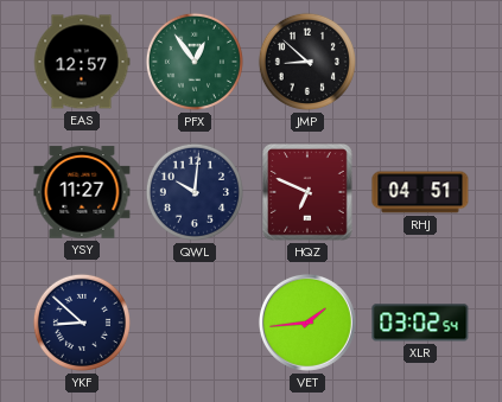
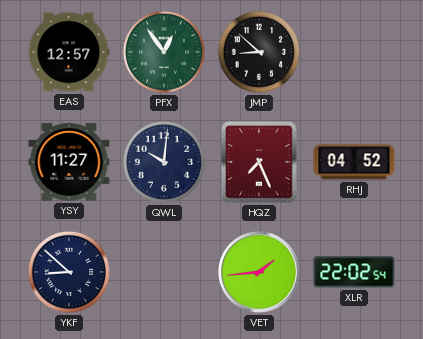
HQZ: 6:49 -> 7:26 (259, 162)
RHJ: 04:51 -> 04:52 (354, 162)
XLR: 03:02 -> 22:02 (354, 272)
